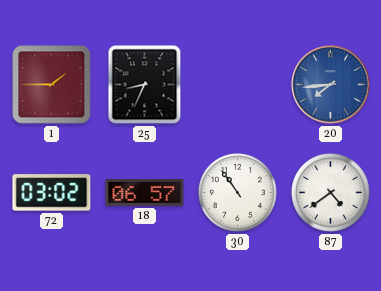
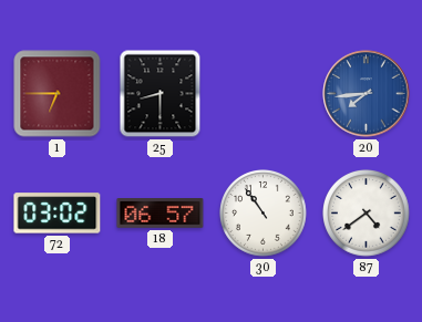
1: 1:45 -> 6:45 (58, 94)
25: 8:34 -> 8:30 (161, 94)
